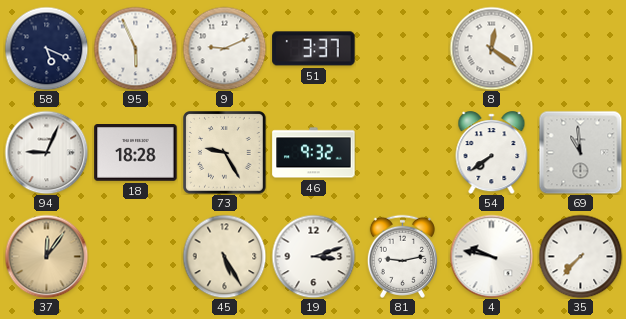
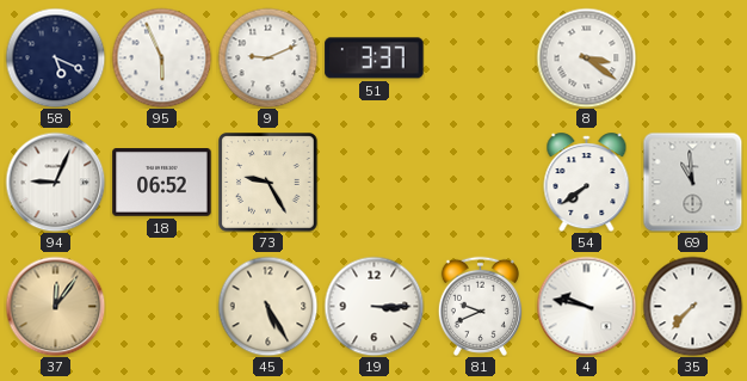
8: 12:21 -> 3:21 (586, 57)
18: 18:28 -> 06:52 (162, 183)
46: 9:32 -> none (314, 153)
19: 3:12 -> 3:15 (373, 306)
81: 9:13 -> 9:41 (480, 306)
